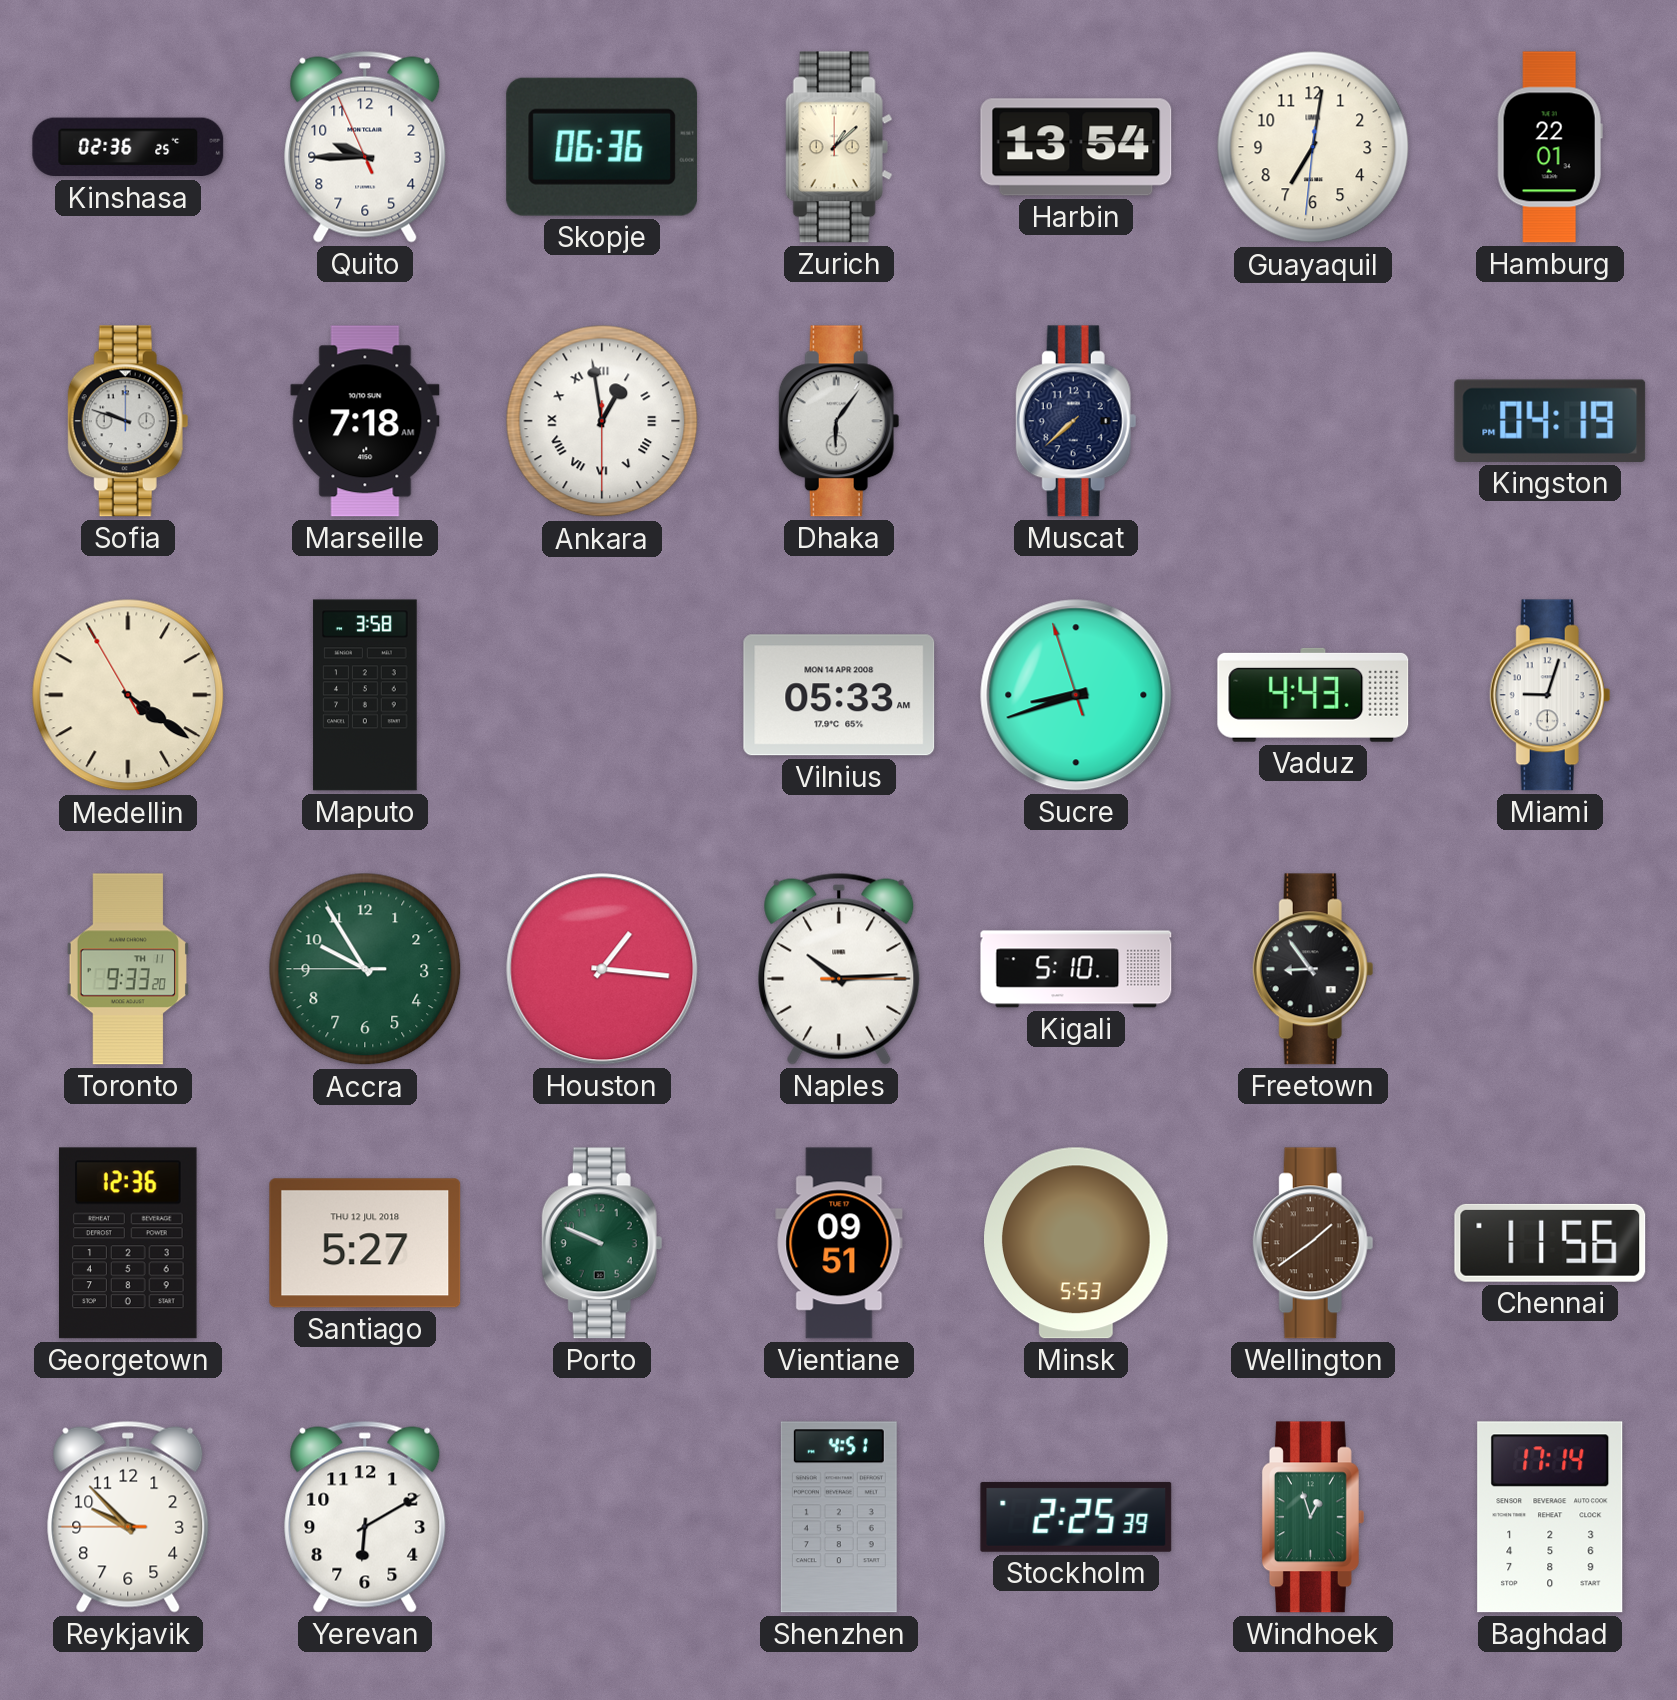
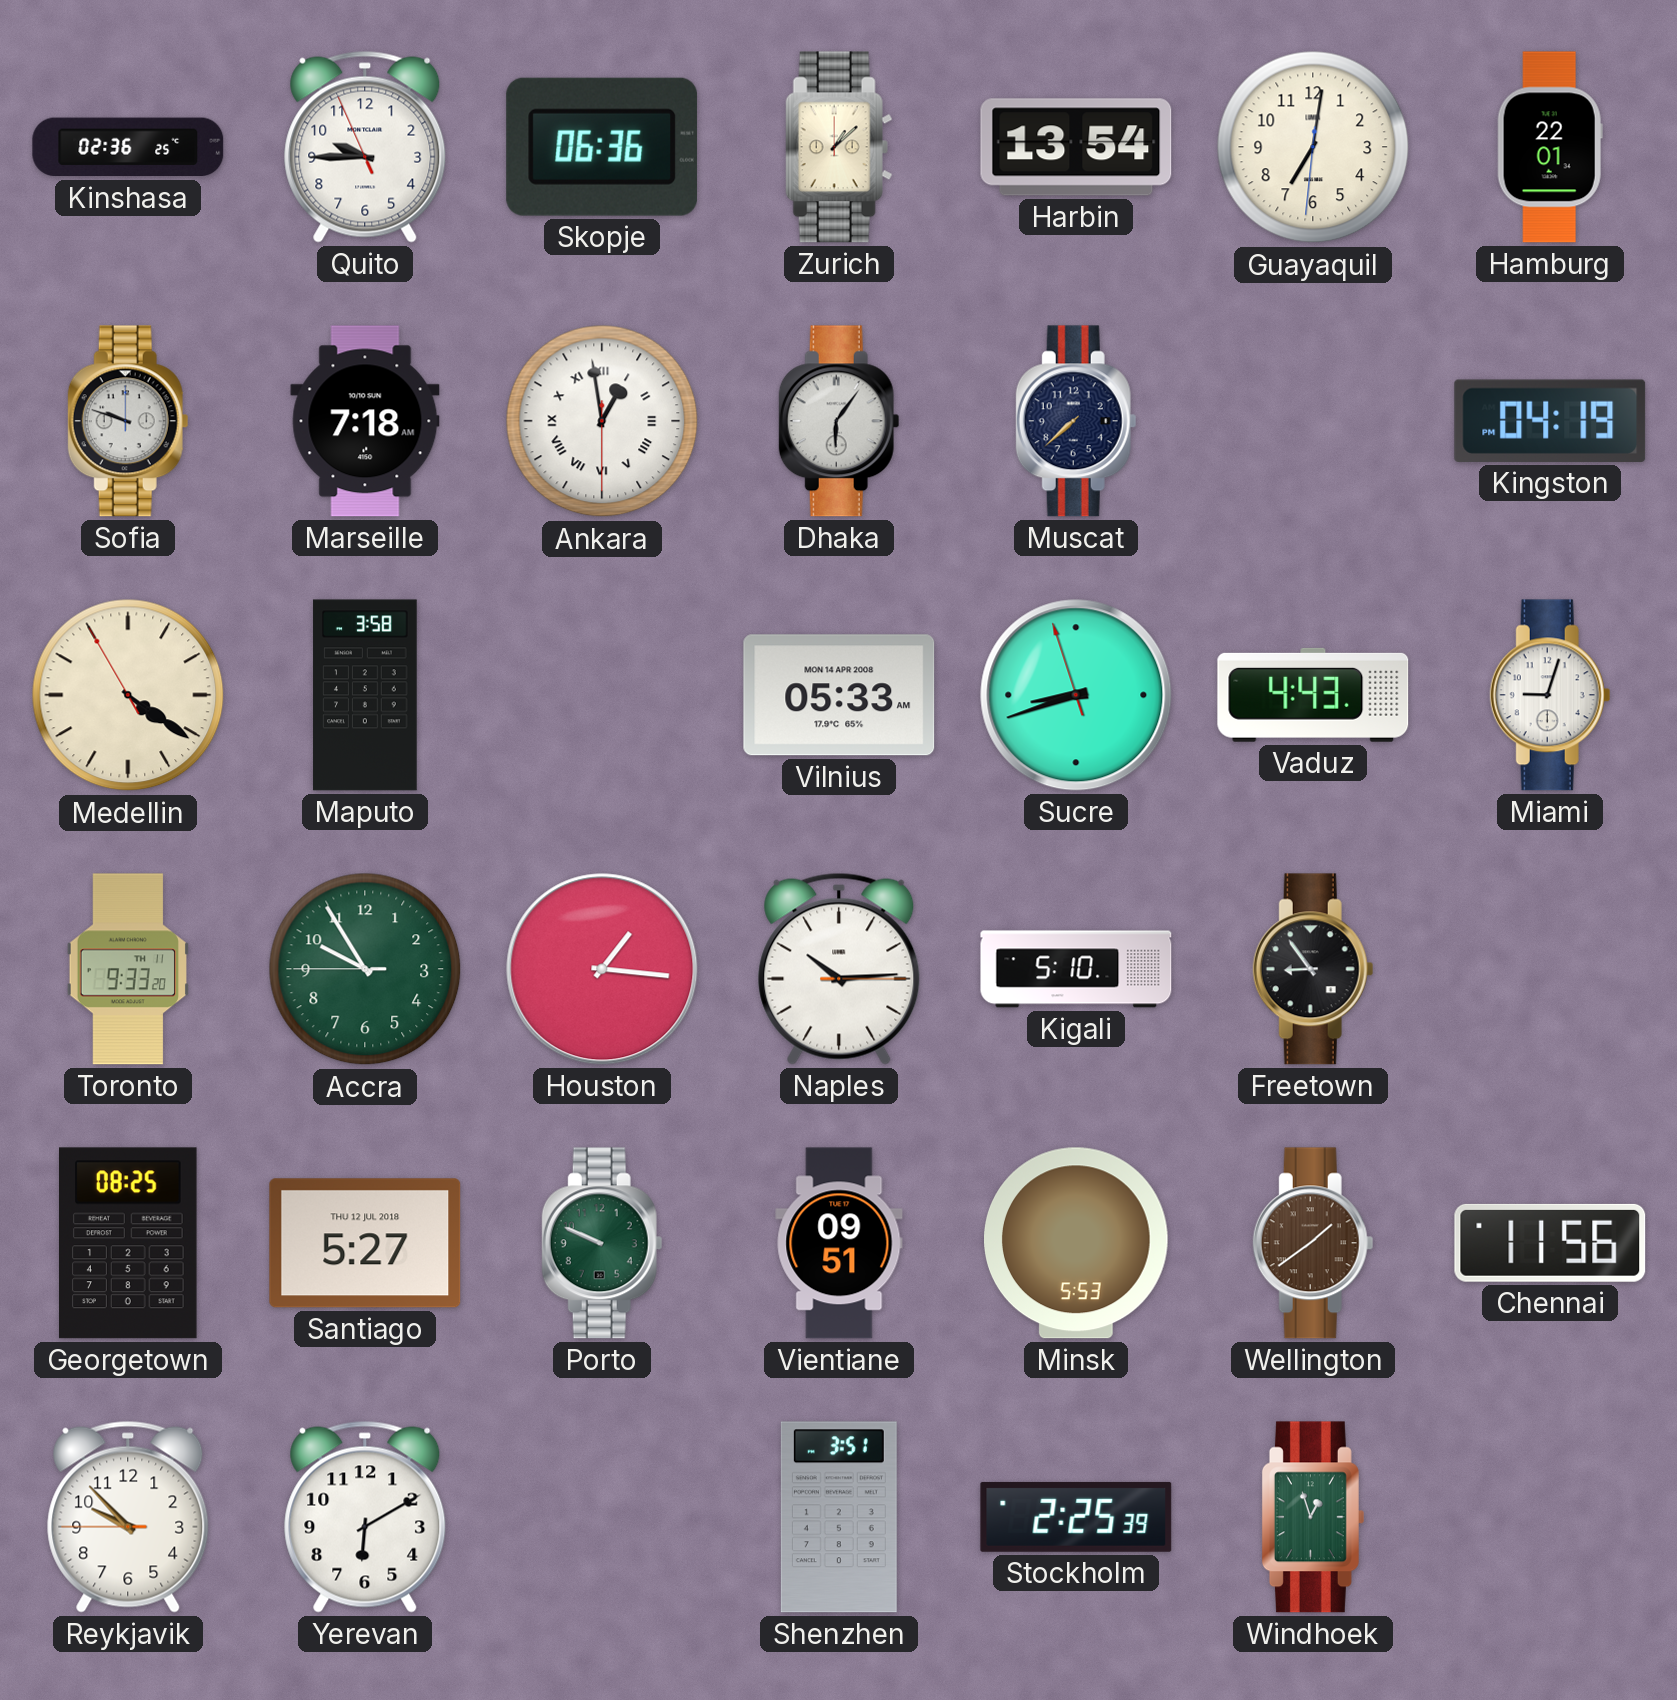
Georgetown: 12:36 -> 08:25 (129, 1243)
Shenzhen: 4:51 -> 3:51 (839, 1517)
Baghdad: 17:14 -> none (1550, 1517)
